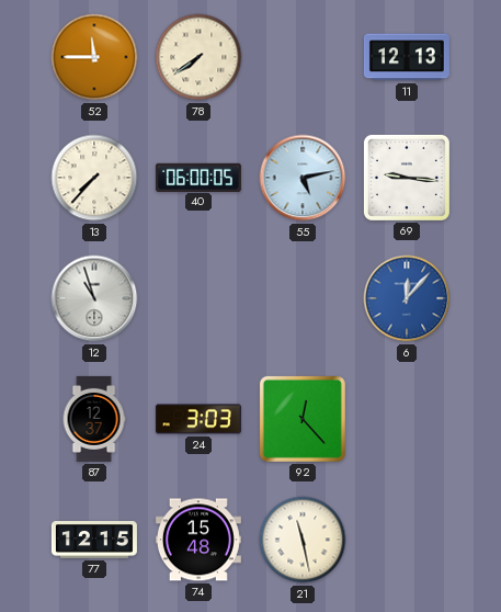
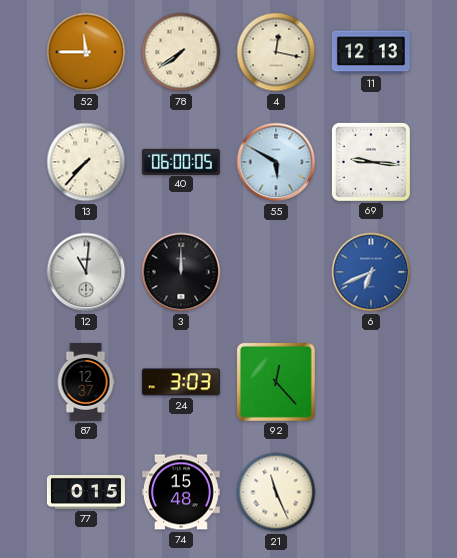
4: none -> 12:17 (276, 52)
55: 5:13 -> 5:50 (276, 162)
12: 10:57 -> 11:01 (86, 272)
3: none -> 12:00 (181, 272)
6: 12:07 -> 6:41 (371, 272)
77: 12:15 -> 0:15 (86, 493)
21: 11:28 -> 11:26 (276, 492)
